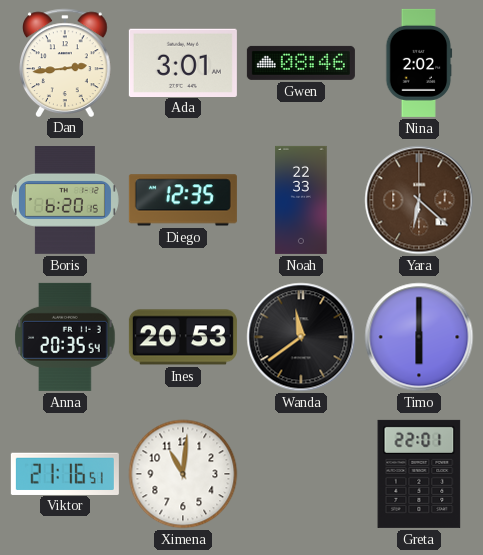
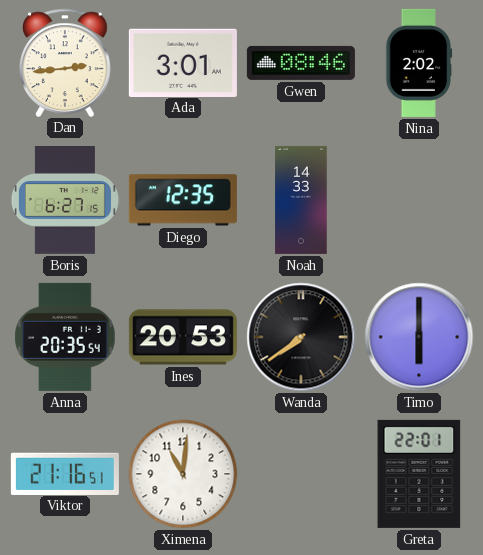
Boris: 6:20 -> 6:27 (65, 201)
Noah: 22:33 -> 14:33 (301, 200)
Yara: 6:22 -> none (419, 200)
Wanda: 11:39 -> 7:39 (301, 337)
